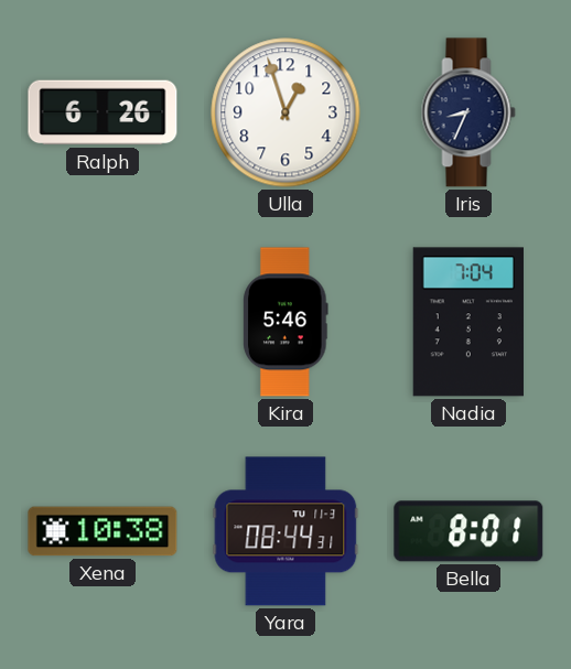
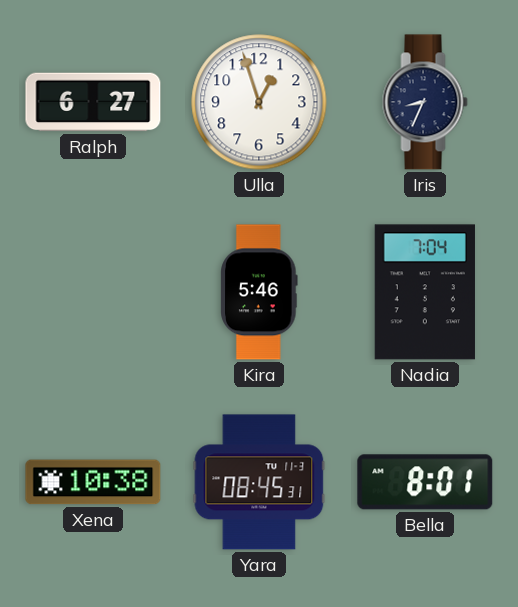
Ralph: 6:26 -> 6:27 (93, 102)
Yara: 08:44 -> 08:45 (259, 482)
